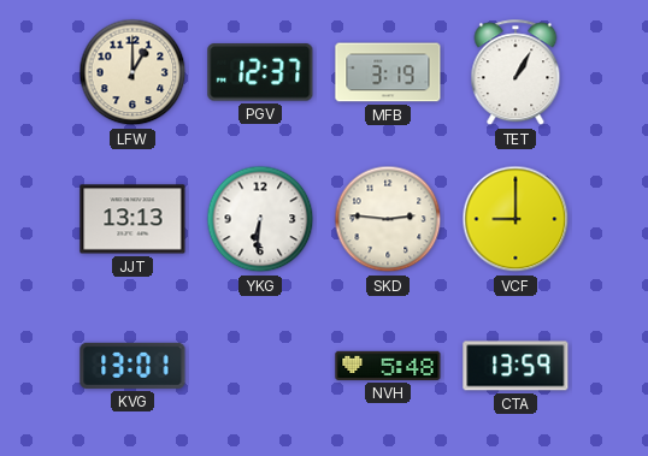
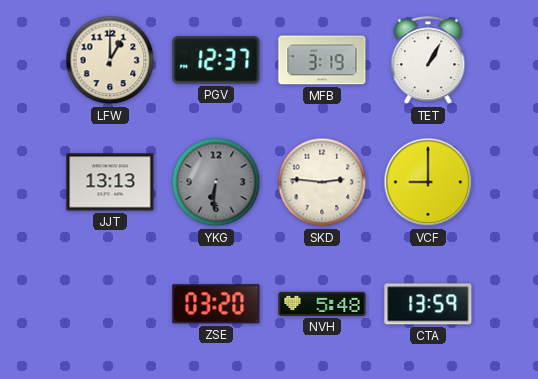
YKG dial: white -> grey (216, 182)
KVG: 13:01 -> none (132, 366)
ZSE: none -> 03:20 (216, 304)
